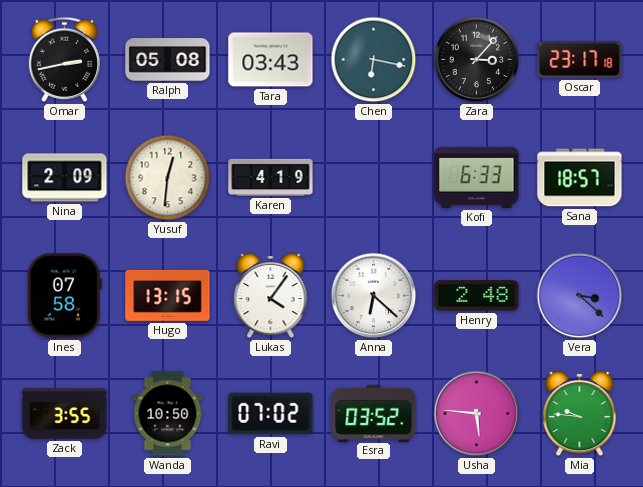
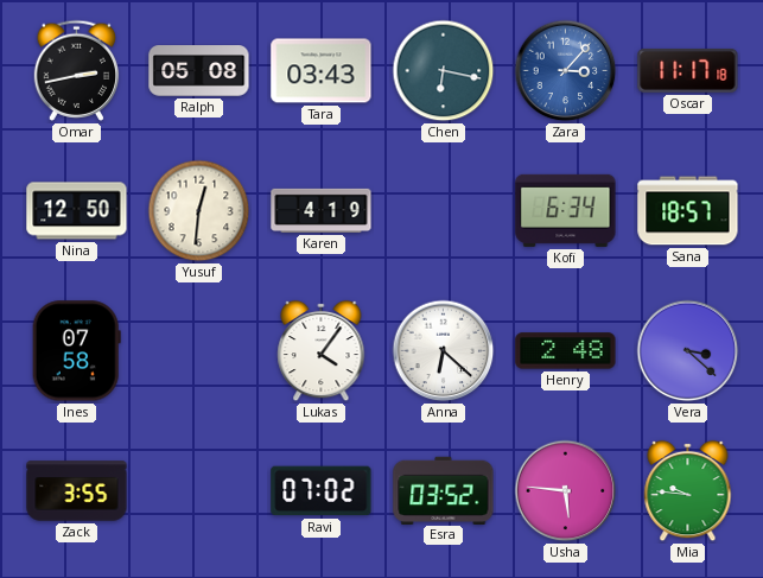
Zara dial: black -> blue (566, 71)
Oscar: 23:17 -> 11:17 (688, 70)
Nina: 2:09 -> 12:50 (77, 211)
Kofi: 6:33 -> 6:34 (566, 210)
Hugo: 13:15 -> none (168, 295)
Wanda: 10:50 -> none (168, 414)
